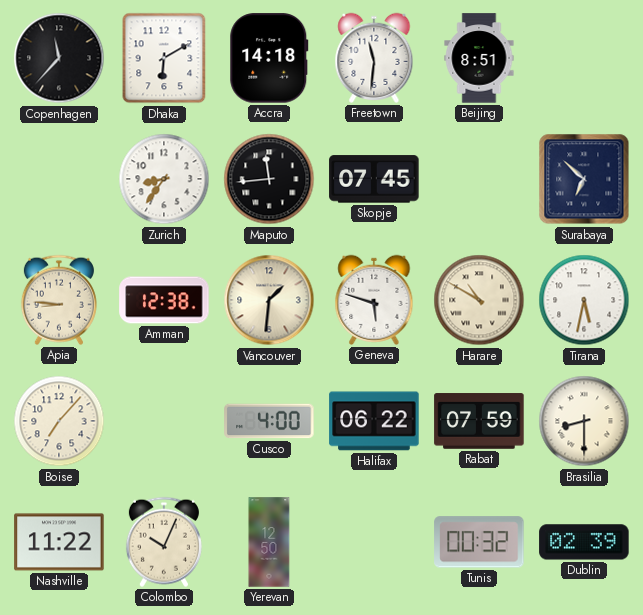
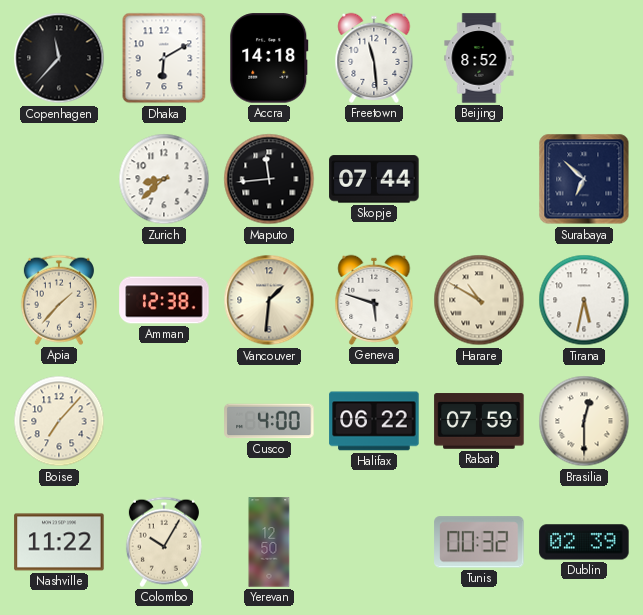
Freetown: 11:31 -> 11:29 (374, 58)
Beijing: 8:51 -> 8:52 (479, 58)
Zurich: 8:36 -> 8:38 (164, 179)
Skopje: 07:45 -> 07:44 (374, 179)
Apia: 8:46 -> 1:37 (59, 300)
Brasilia: 8:30 -> 12:30 (584, 421)
Colombo: 10:04 -> 10:05 (164, 542)
